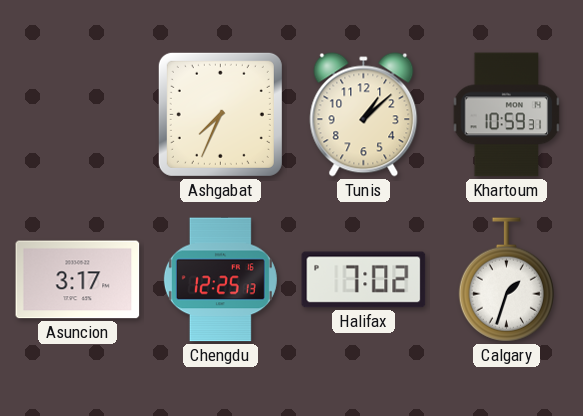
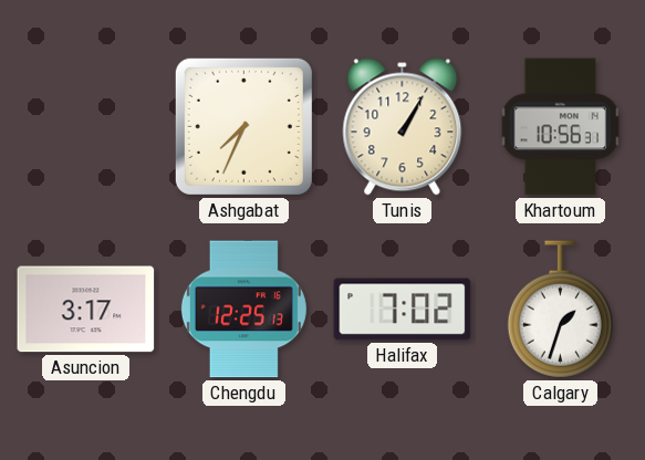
Tunis: 1:08 -> 1:05 (403, 127)
Khartoum: 10:59 -> 10:56 (561, 127)
